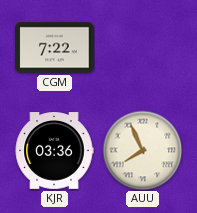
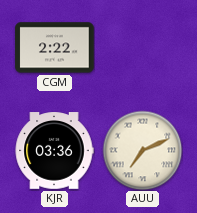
CGM: 7:22 -> 2:22 (55, 48)
AUU: 7:56 -> 7:11 (142, 150)
